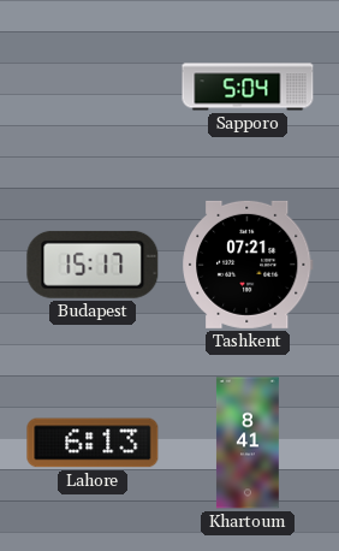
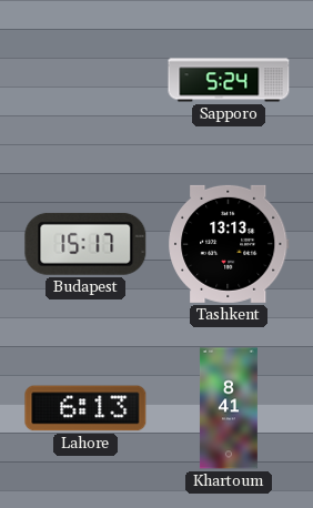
Sapporo: 5:04 -> 5:24 (229, 80)
Tashkent: 07:21 -> 13:13 (230, 244)
